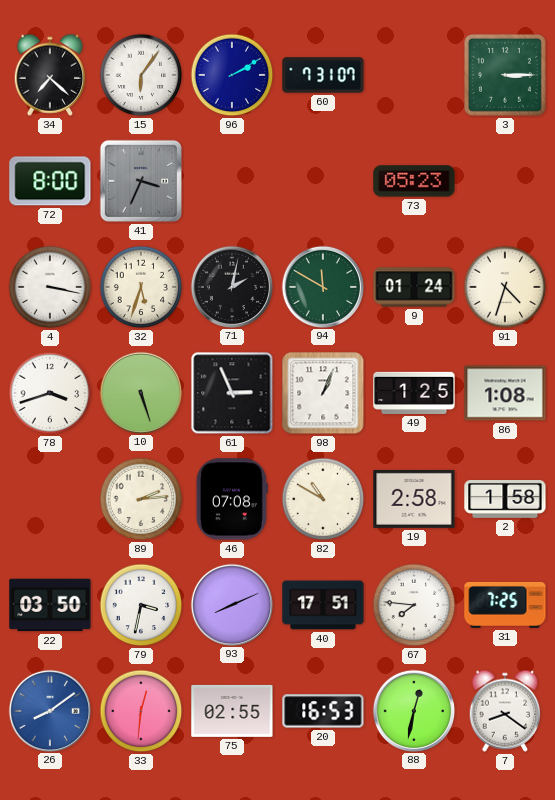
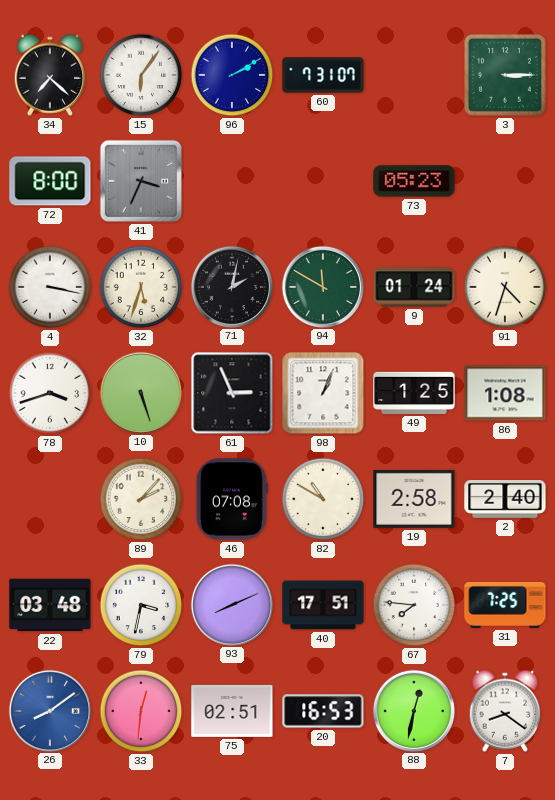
89: 2:14 -> 2:07 (141, 499)
2: 1:58 -> 2:40 (505, 500)
22: 03:50 -> 03:48 (50, 605)
75: 02:55 -> 02:51 (232, 711)
